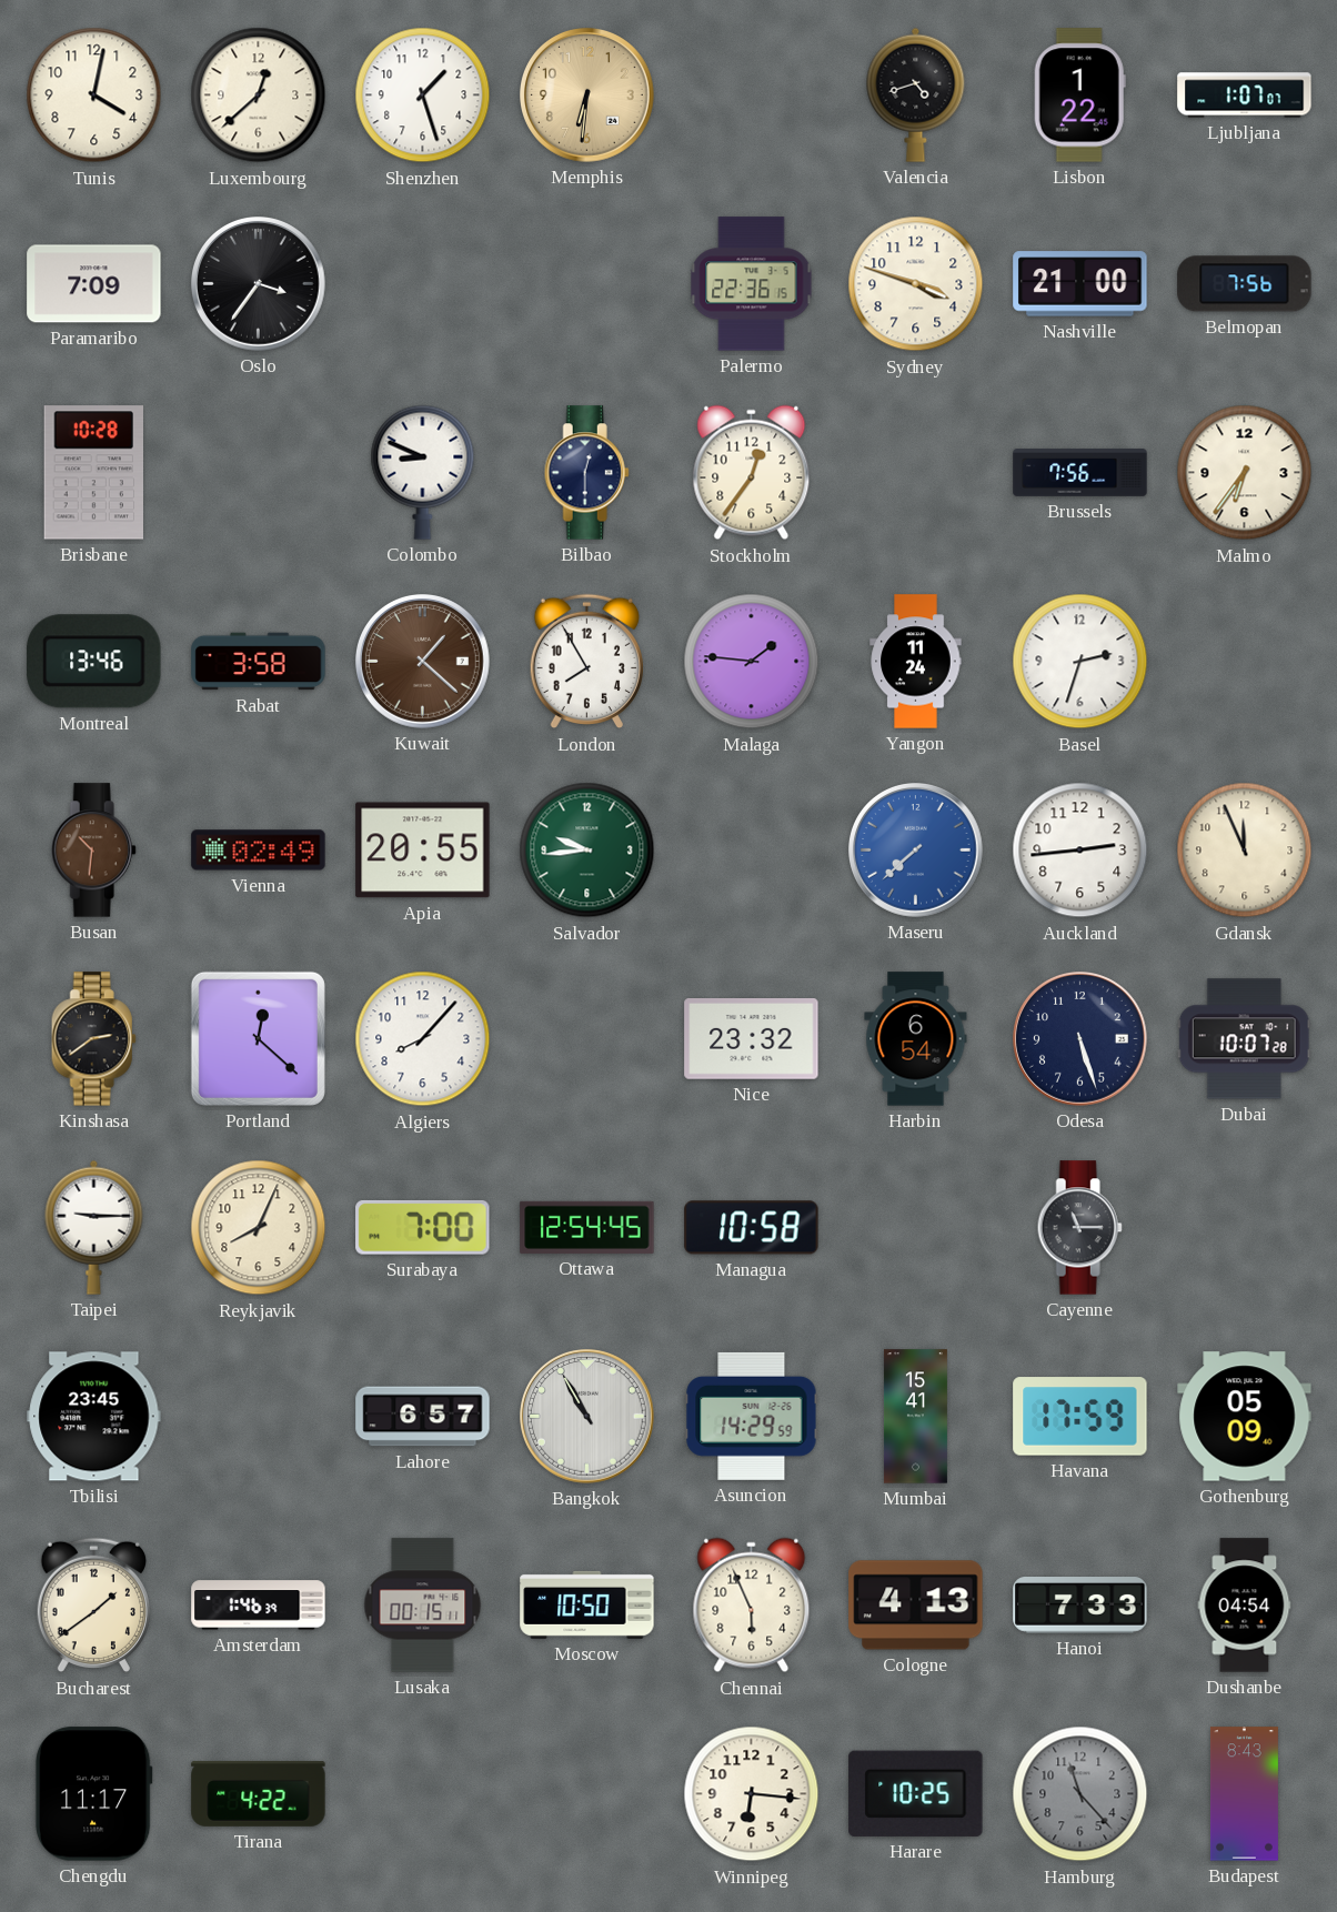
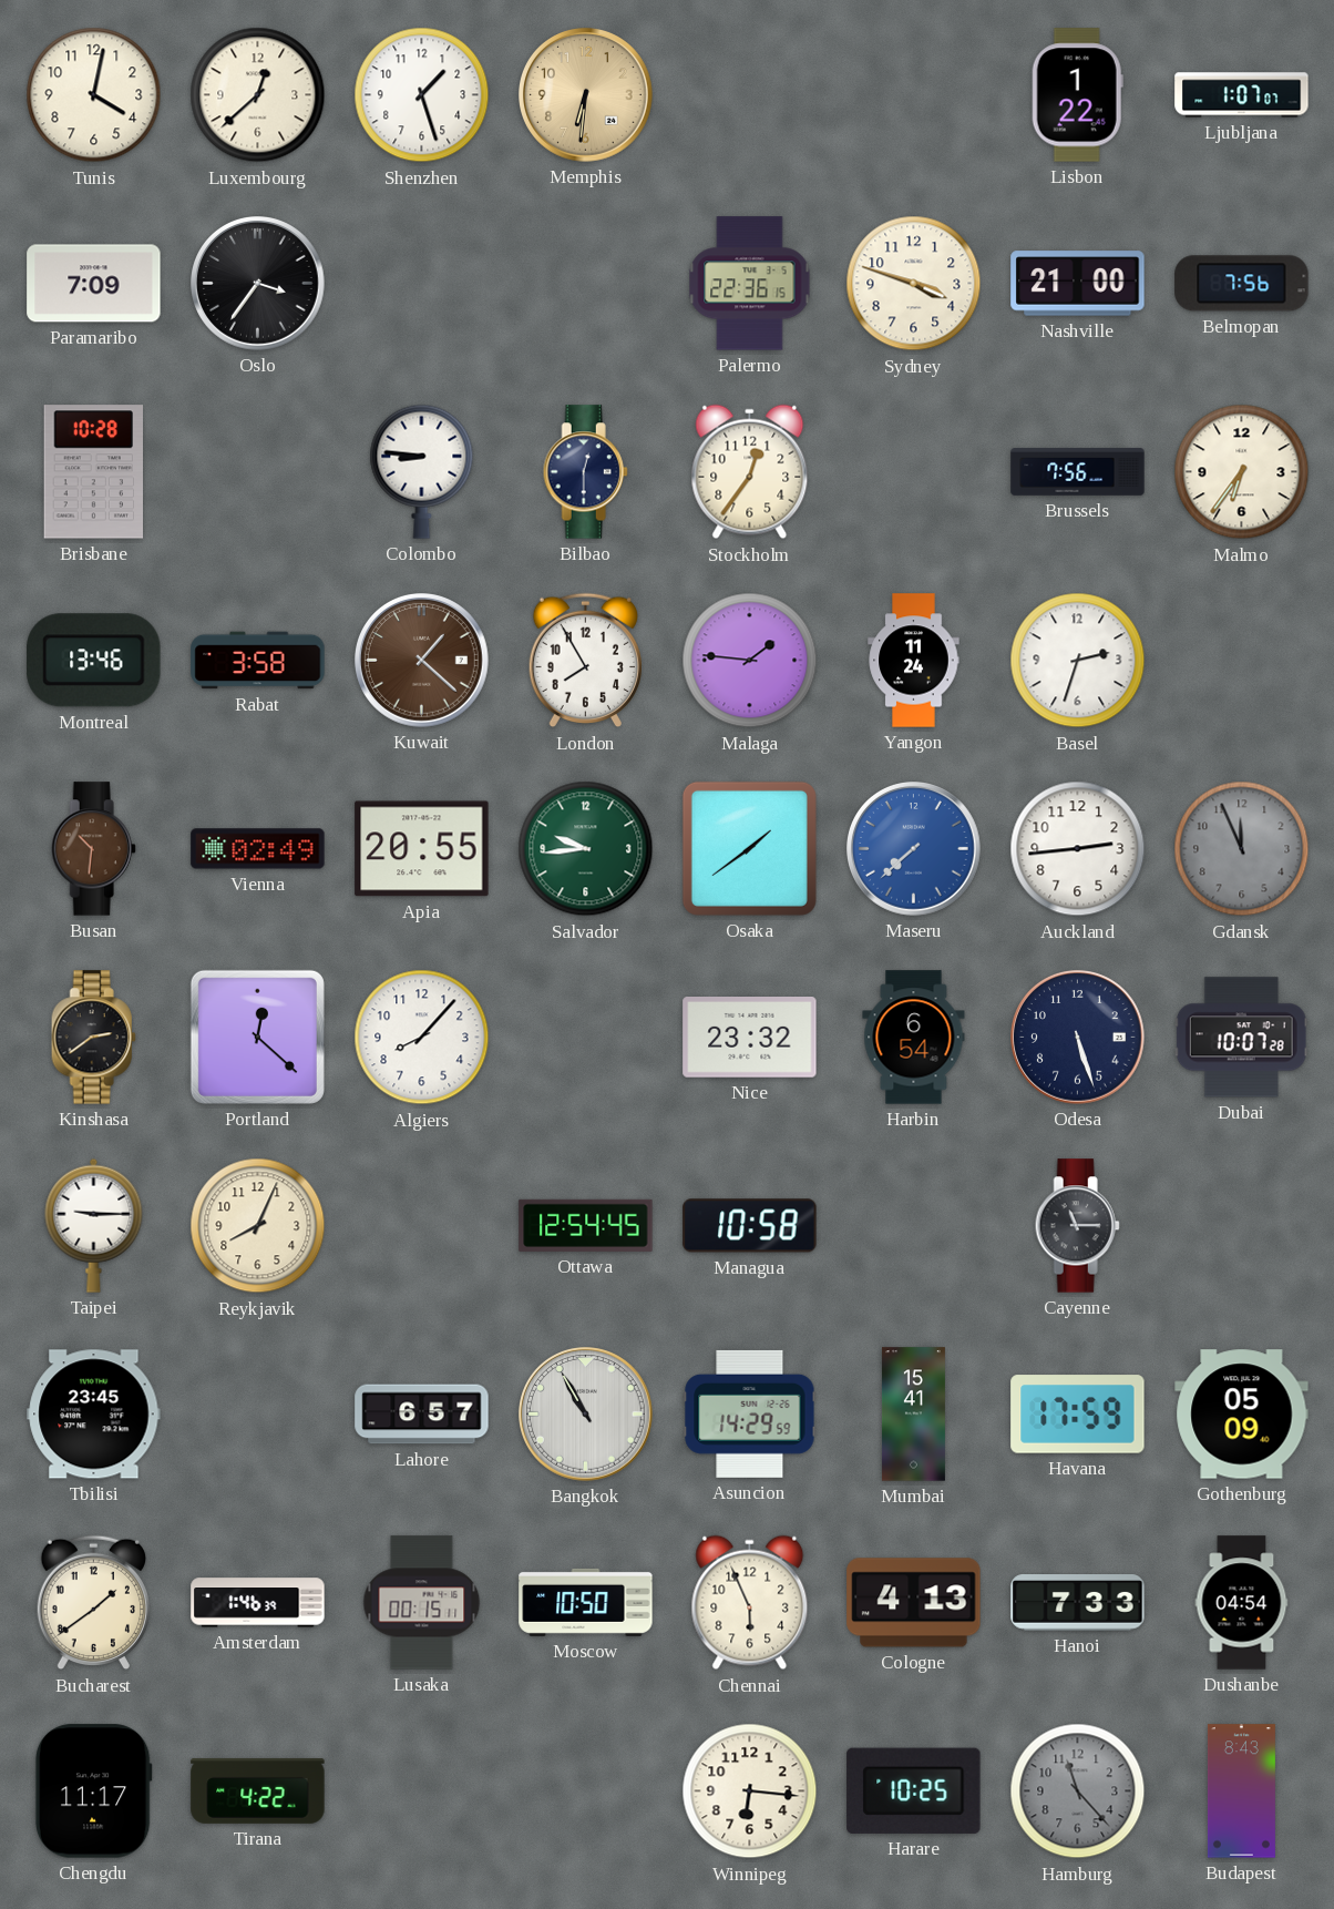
Valencia: 4:42 -> none (916, 94)
Colombo: 8:49 -> 8:46 (422, 471)
Osaka: none -> 1:39 (749, 848)
Gdansk dial: cream -> grey (1242, 849)
Surabaya: 7:00 -> none (423, 1228)
